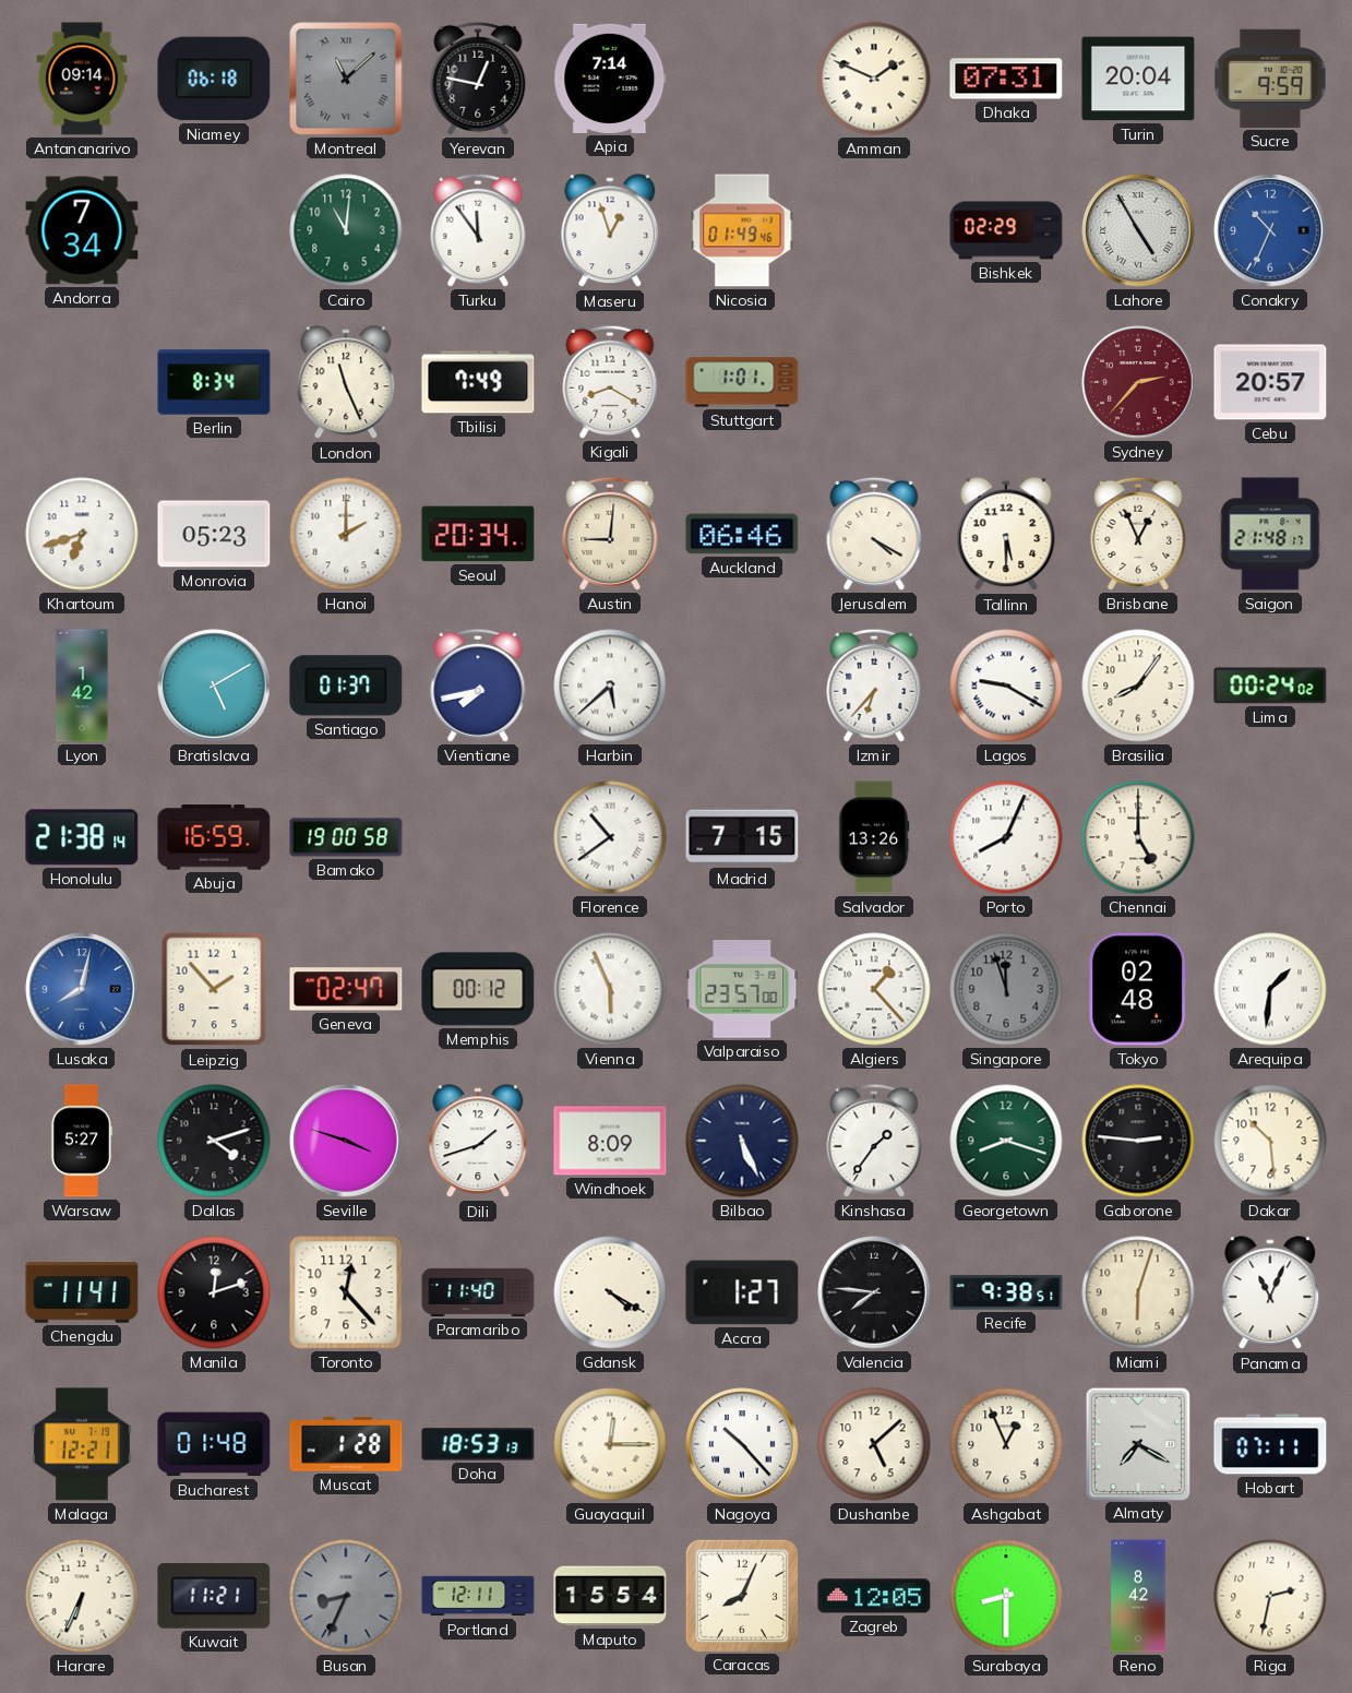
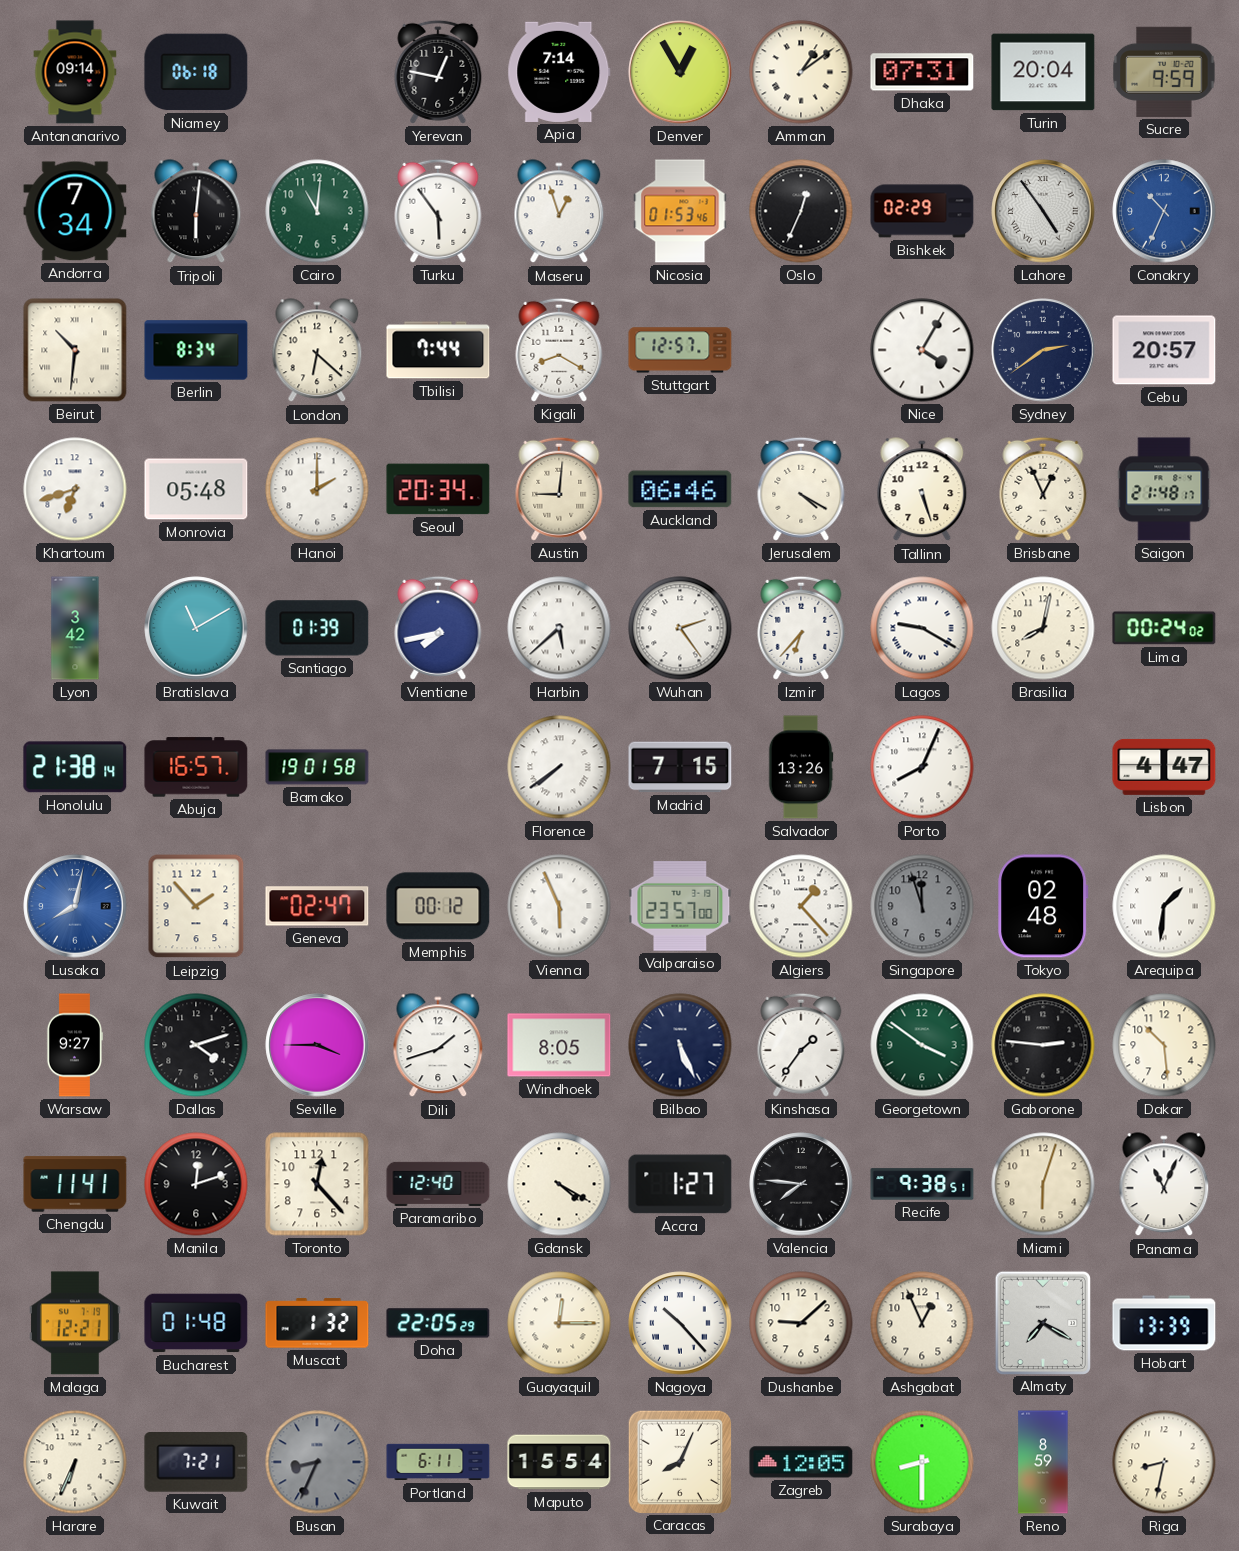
Montreal: 11:08 -> none (346, 79)
Denver: none -> 12:55 (680, 72)
Amman: 1:49 -> 1:09 (801, 72)
Tripoli: none -> 6:01 (196, 212)
Turku: 11:54 -> 5:54 (438, 211)
Nicosia: 01:49 -> 01:53 (680, 211)
Oslo: none -> 12:34 (801, 211)
Lahore: 4:55 -> 4:54 (1043, 211)
Beirut: none -> 10:31 (75, 350)
London: 11:26 -> 6:22 (317, 351)
Tbilisi: 7:49 -> 7:44 (438, 350)
Stuttgart: 1:01 -> 12:57 (680, 350)
Nice: none -> 4:05 (922, 350)
Sydney: 2:37 -> 2:39 (1043, 350)
Sydney dial: burgundy -> navy (1043, 350)
Monrovia: 05:23 -> 05:48 (196, 489)
Tallinn: 5:30 -> 5:27 (922, 490)
Lyon: 1:42 -> 3:42 (75, 628)
Bratislava: 5:10 -> 11:10 (196, 628)
Santiago: 01:37 -> 01:39 (317, 628)
Wuhan: none -> 2:24 (680, 628)
Brasilia: 8:06 -> 8:02 (1043, 628)
Abuja: 16:59 -> 16:57 (196, 767)
Bamako: 19:00 -> 19:01 (317, 767)
Florence: 10:39 -> 7:39 (559, 767)
Chennai: 5:00 -> none (1138, 837)
Lisbon: none -> 4:47 (1164, 767)
Warsaw: 5:27 -> 9:27 (74, 1045)
Seville: 3:48 -> 3:45 (317, 1045)
Windhoek: 8:09 -> 8:05 (559, 1045)
Georgetown: 8:18 -> 3:51 (922, 1045)
Paramaribo: 11:40 -> 12:40 (438, 1184)
Muscat: 1:28 -> 1:32 (317, 1323)
Doha: 18:53 -> 22:05 (438, 1323)
Dushanbe: 5:08 -> 9:08 (801, 1323)
Hobart: 07:11 -> 13:39 (1164, 1323)
Kuwait: 11:21 -> 7:21 (196, 1463)
Portland: 12:11 -> 6:11 (438, 1462)
Reno: 8:42 -> 8:59 (1043, 1462)
Riga: 2:32 -> 8:32 (1164, 1462)
